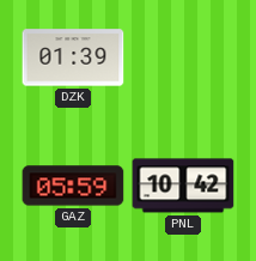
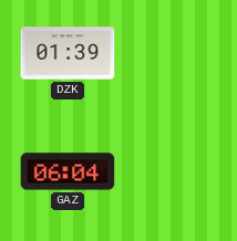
GAZ: 05:59 -> 06:04 (68, 171)
PNL: 10:42 -> none (183, 186)
